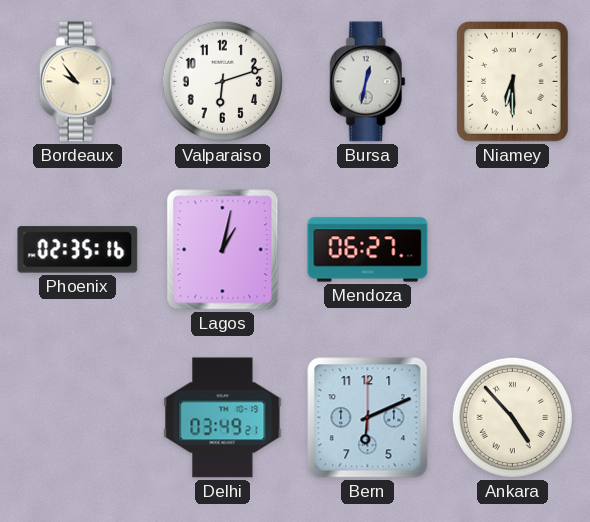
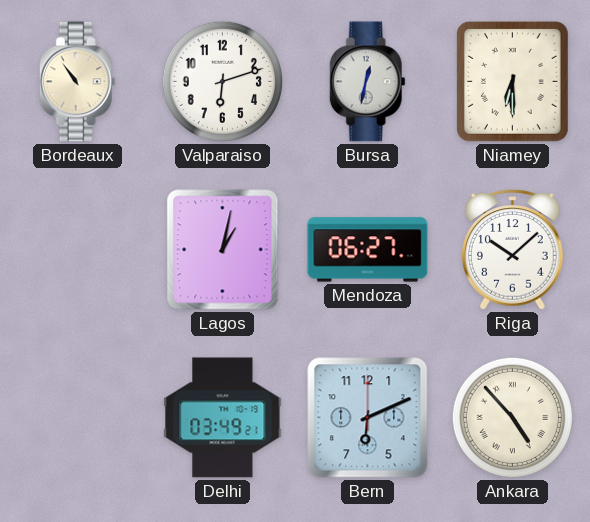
Bordeaux: 9:54 -> 10:54 (77, 82)
Phoenix: 02:35 -> none (78, 250)
Riga: none -> 10:08 (513, 250)
